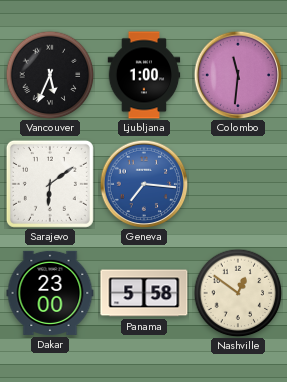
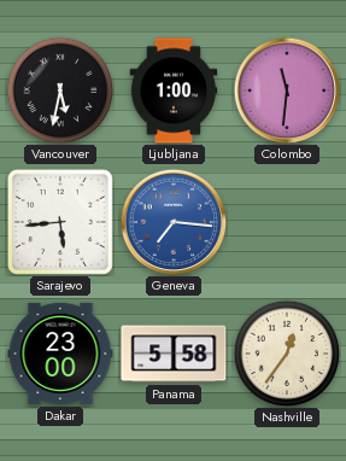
Vancouver: 5:34 -> 5:32 (60, 91)
Sarajevo: 6:09 -> 5:44 (60, 222)
Nashville: 12:51 -> 12:36 (287, 354)
